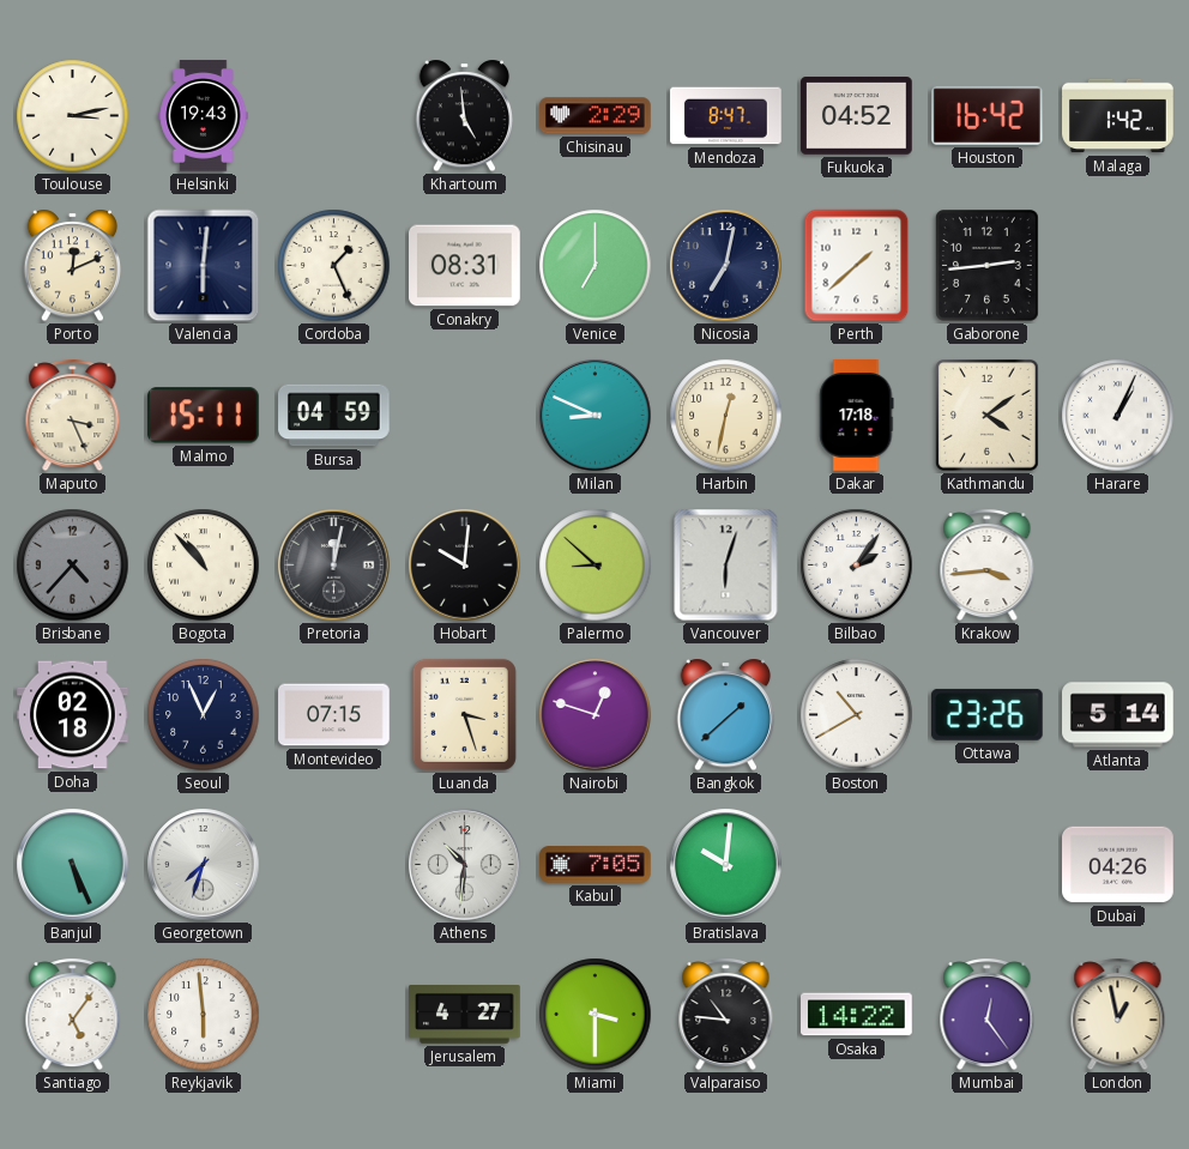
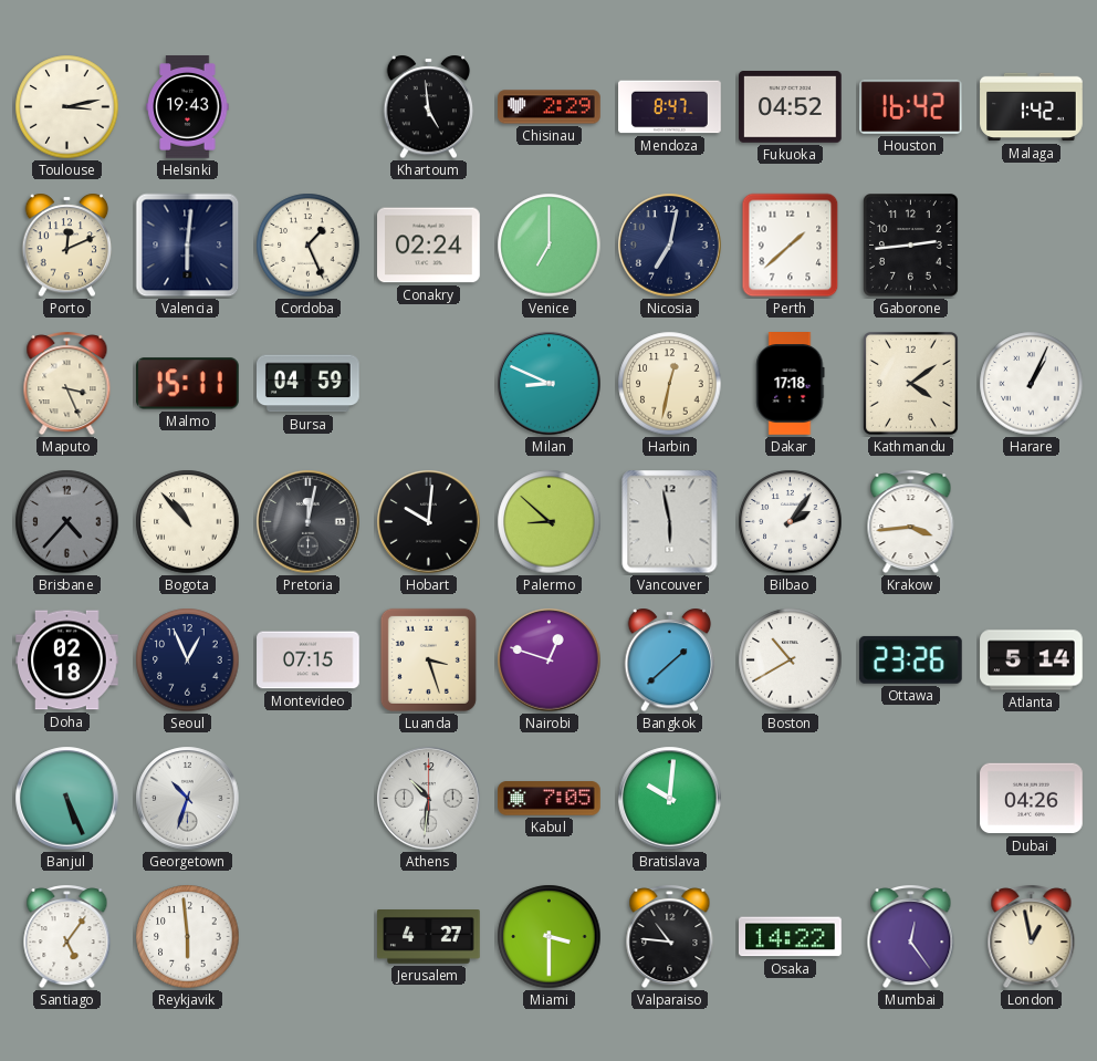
Conakry: 08:31 -> 02:24 (429, 246)
Vancouver: 6:03 -> 5:58 (670, 522)
Georgetown: 7:33 -> 10:33 (188, 799)
